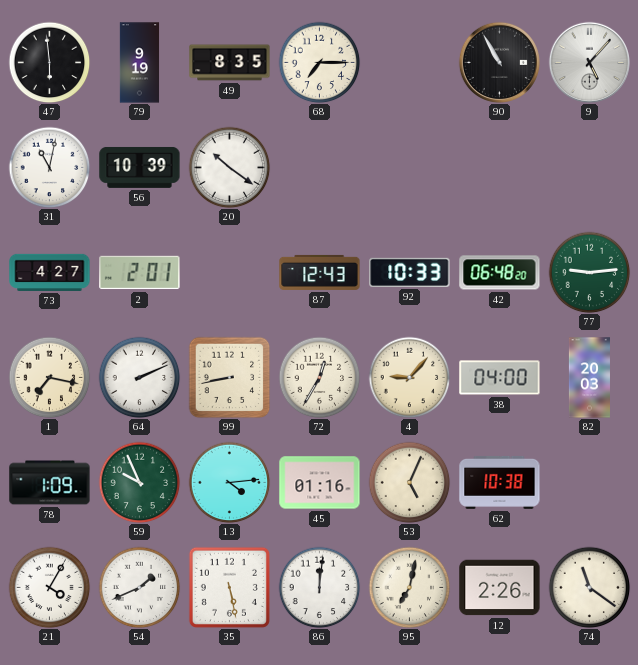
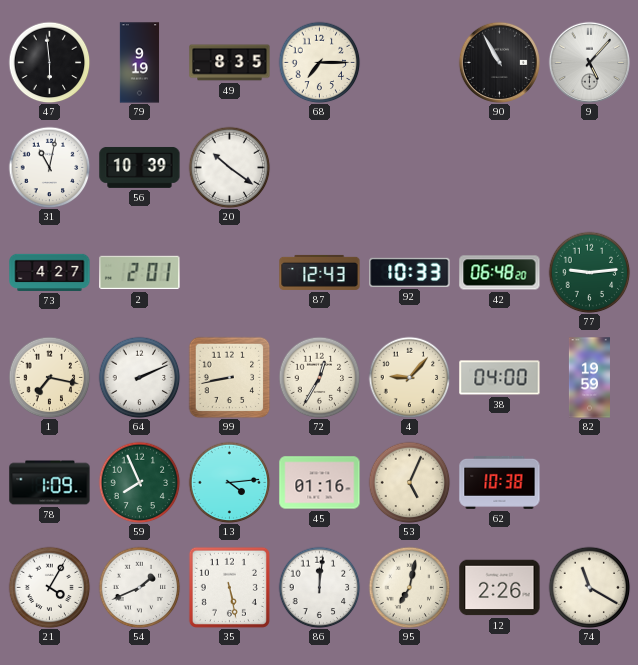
82: 20:03 -> 19:59 (589, 378)
59: 9:56 -> 7:56 (139, 482)
74: 11:21 -> 11:20 (589, 587)
